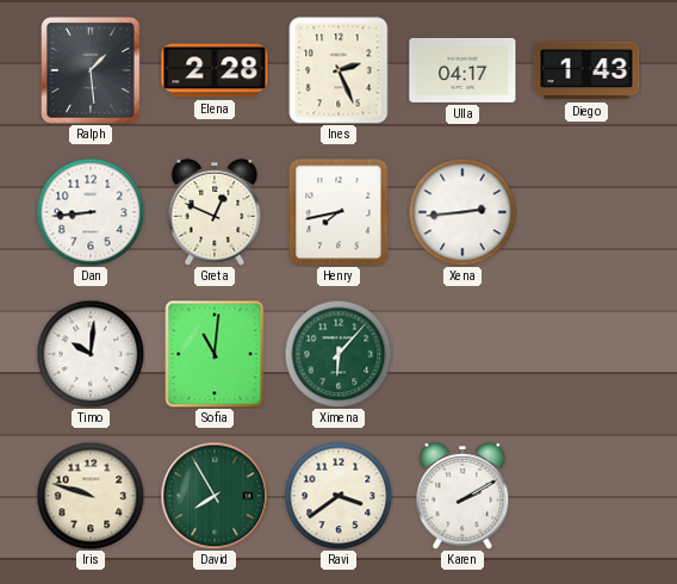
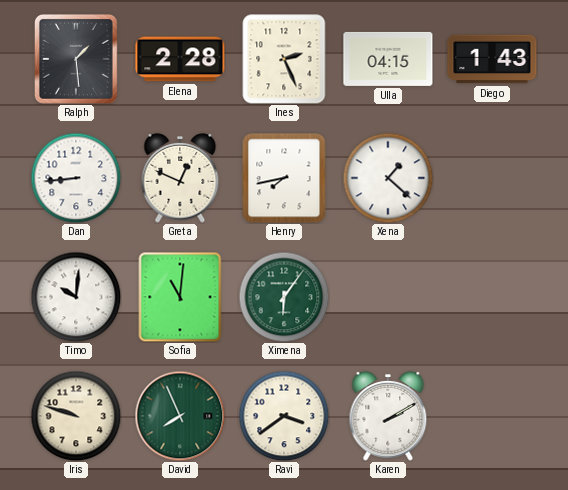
Ulla: 04:17 -> 04:15 (388, 59)
Xena: 2:44 -> 1:22 (388, 178)
Ximena: 6:07 -> 6:06 (284, 297)
David: 7:55 -> 7:56 (180, 416)
